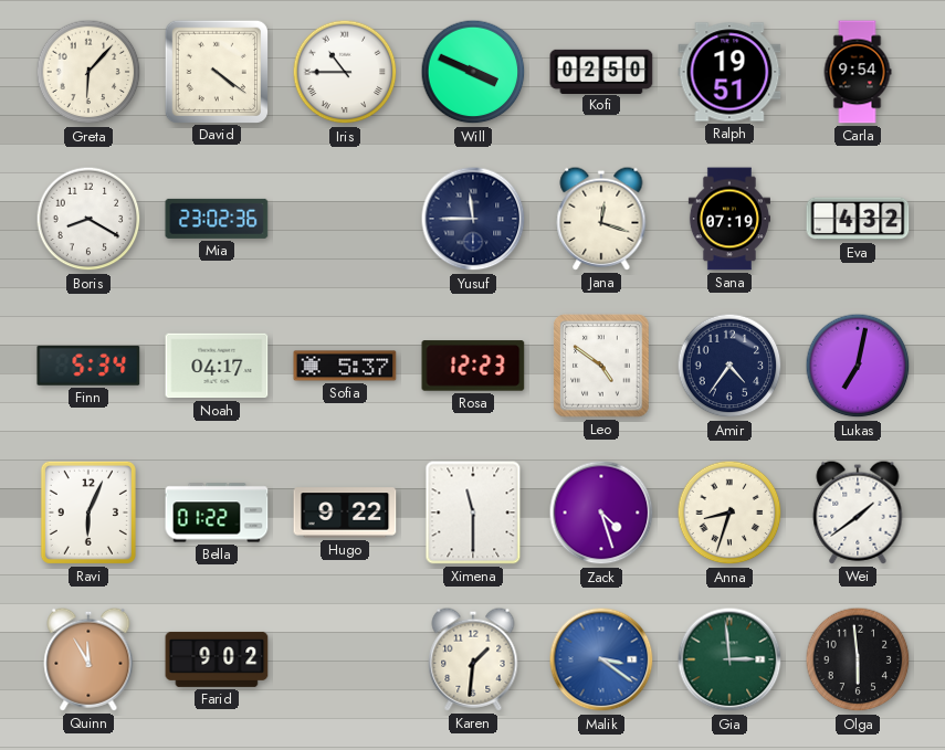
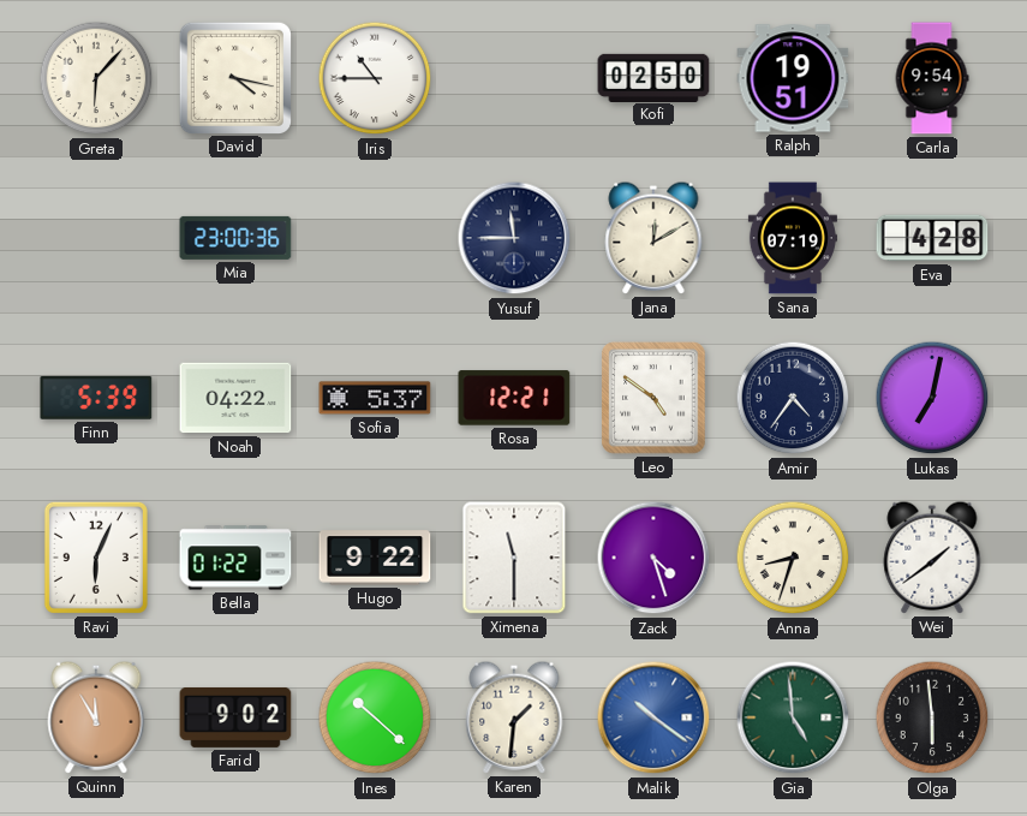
David: 4:21 -> 4:17 (234, 77)
Will: 3:49 -> none (473, 72)
Boris: 8:20 -> none (88, 219)
Mia: 23:02 -> 23:00 (235, 238)
Jana: 12:18 -> 12:10 (653, 238)
Eva: 4:32 -> 4:28 (932, 238)
Finn: 5:34 -> 5:39 (96, 398)
Noah: 04:17 -> 04:22 (235, 398)
Rosa: 12:23 -> 12:21 (514, 398)
Ines: none -> 10:22 (375, 717)
Malik: 3:21 -> 10:21 (653, 717)
Gia: 2:59 -> 4:59 (793, 717)
